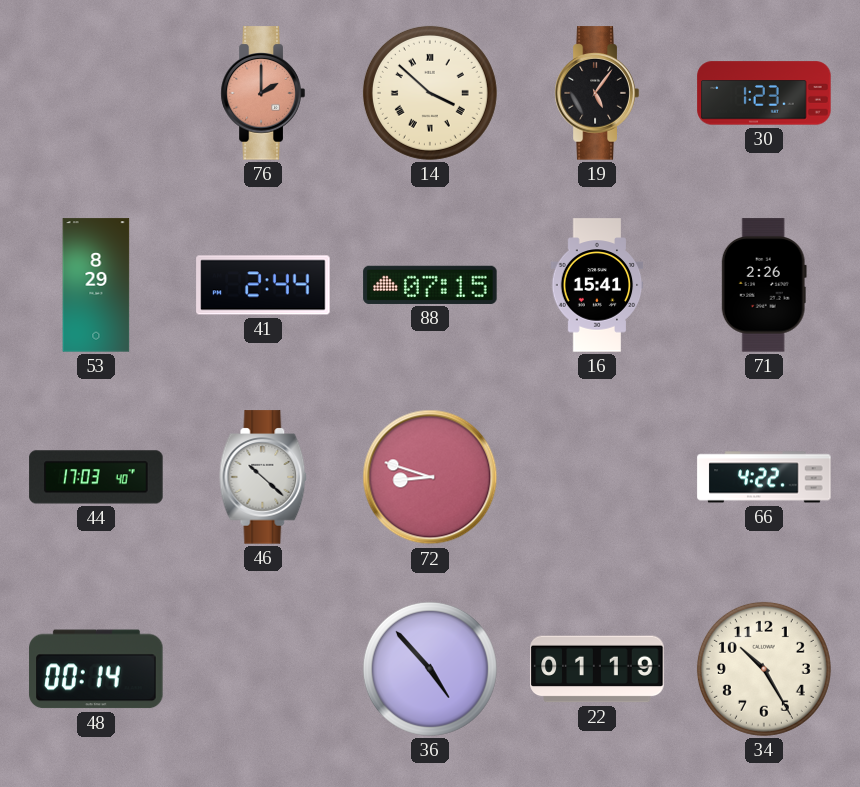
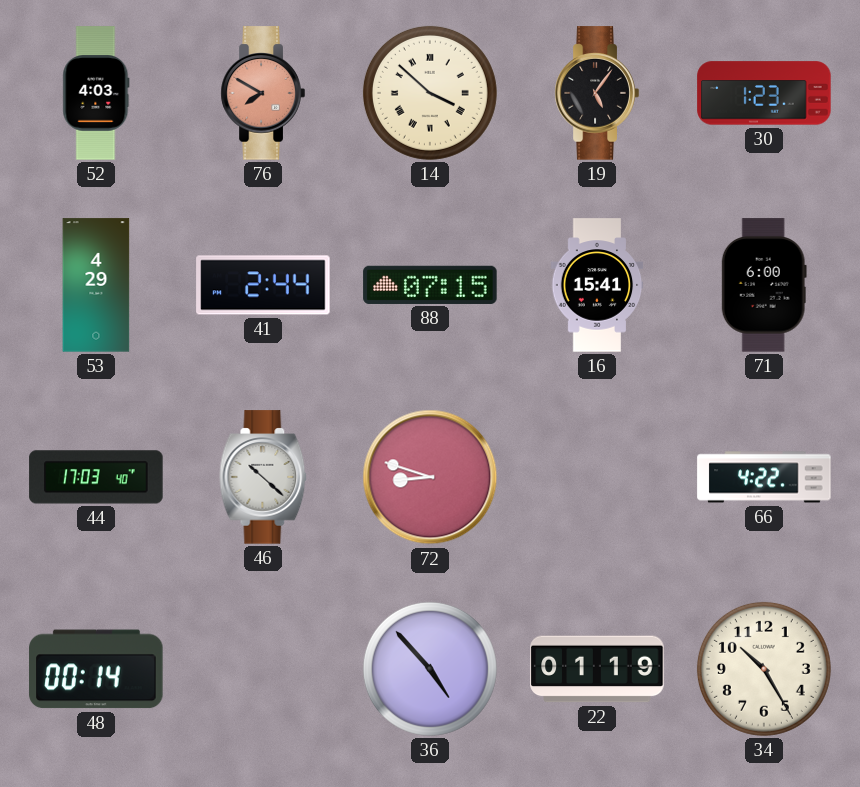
52: none -> 4:03 (96, 93)
76: 2:00 -> 7:50 (263, 93)
53: 8:29 -> 4:29 (96, 285)
71: 2:26 -> 6:00 (764, 285)
